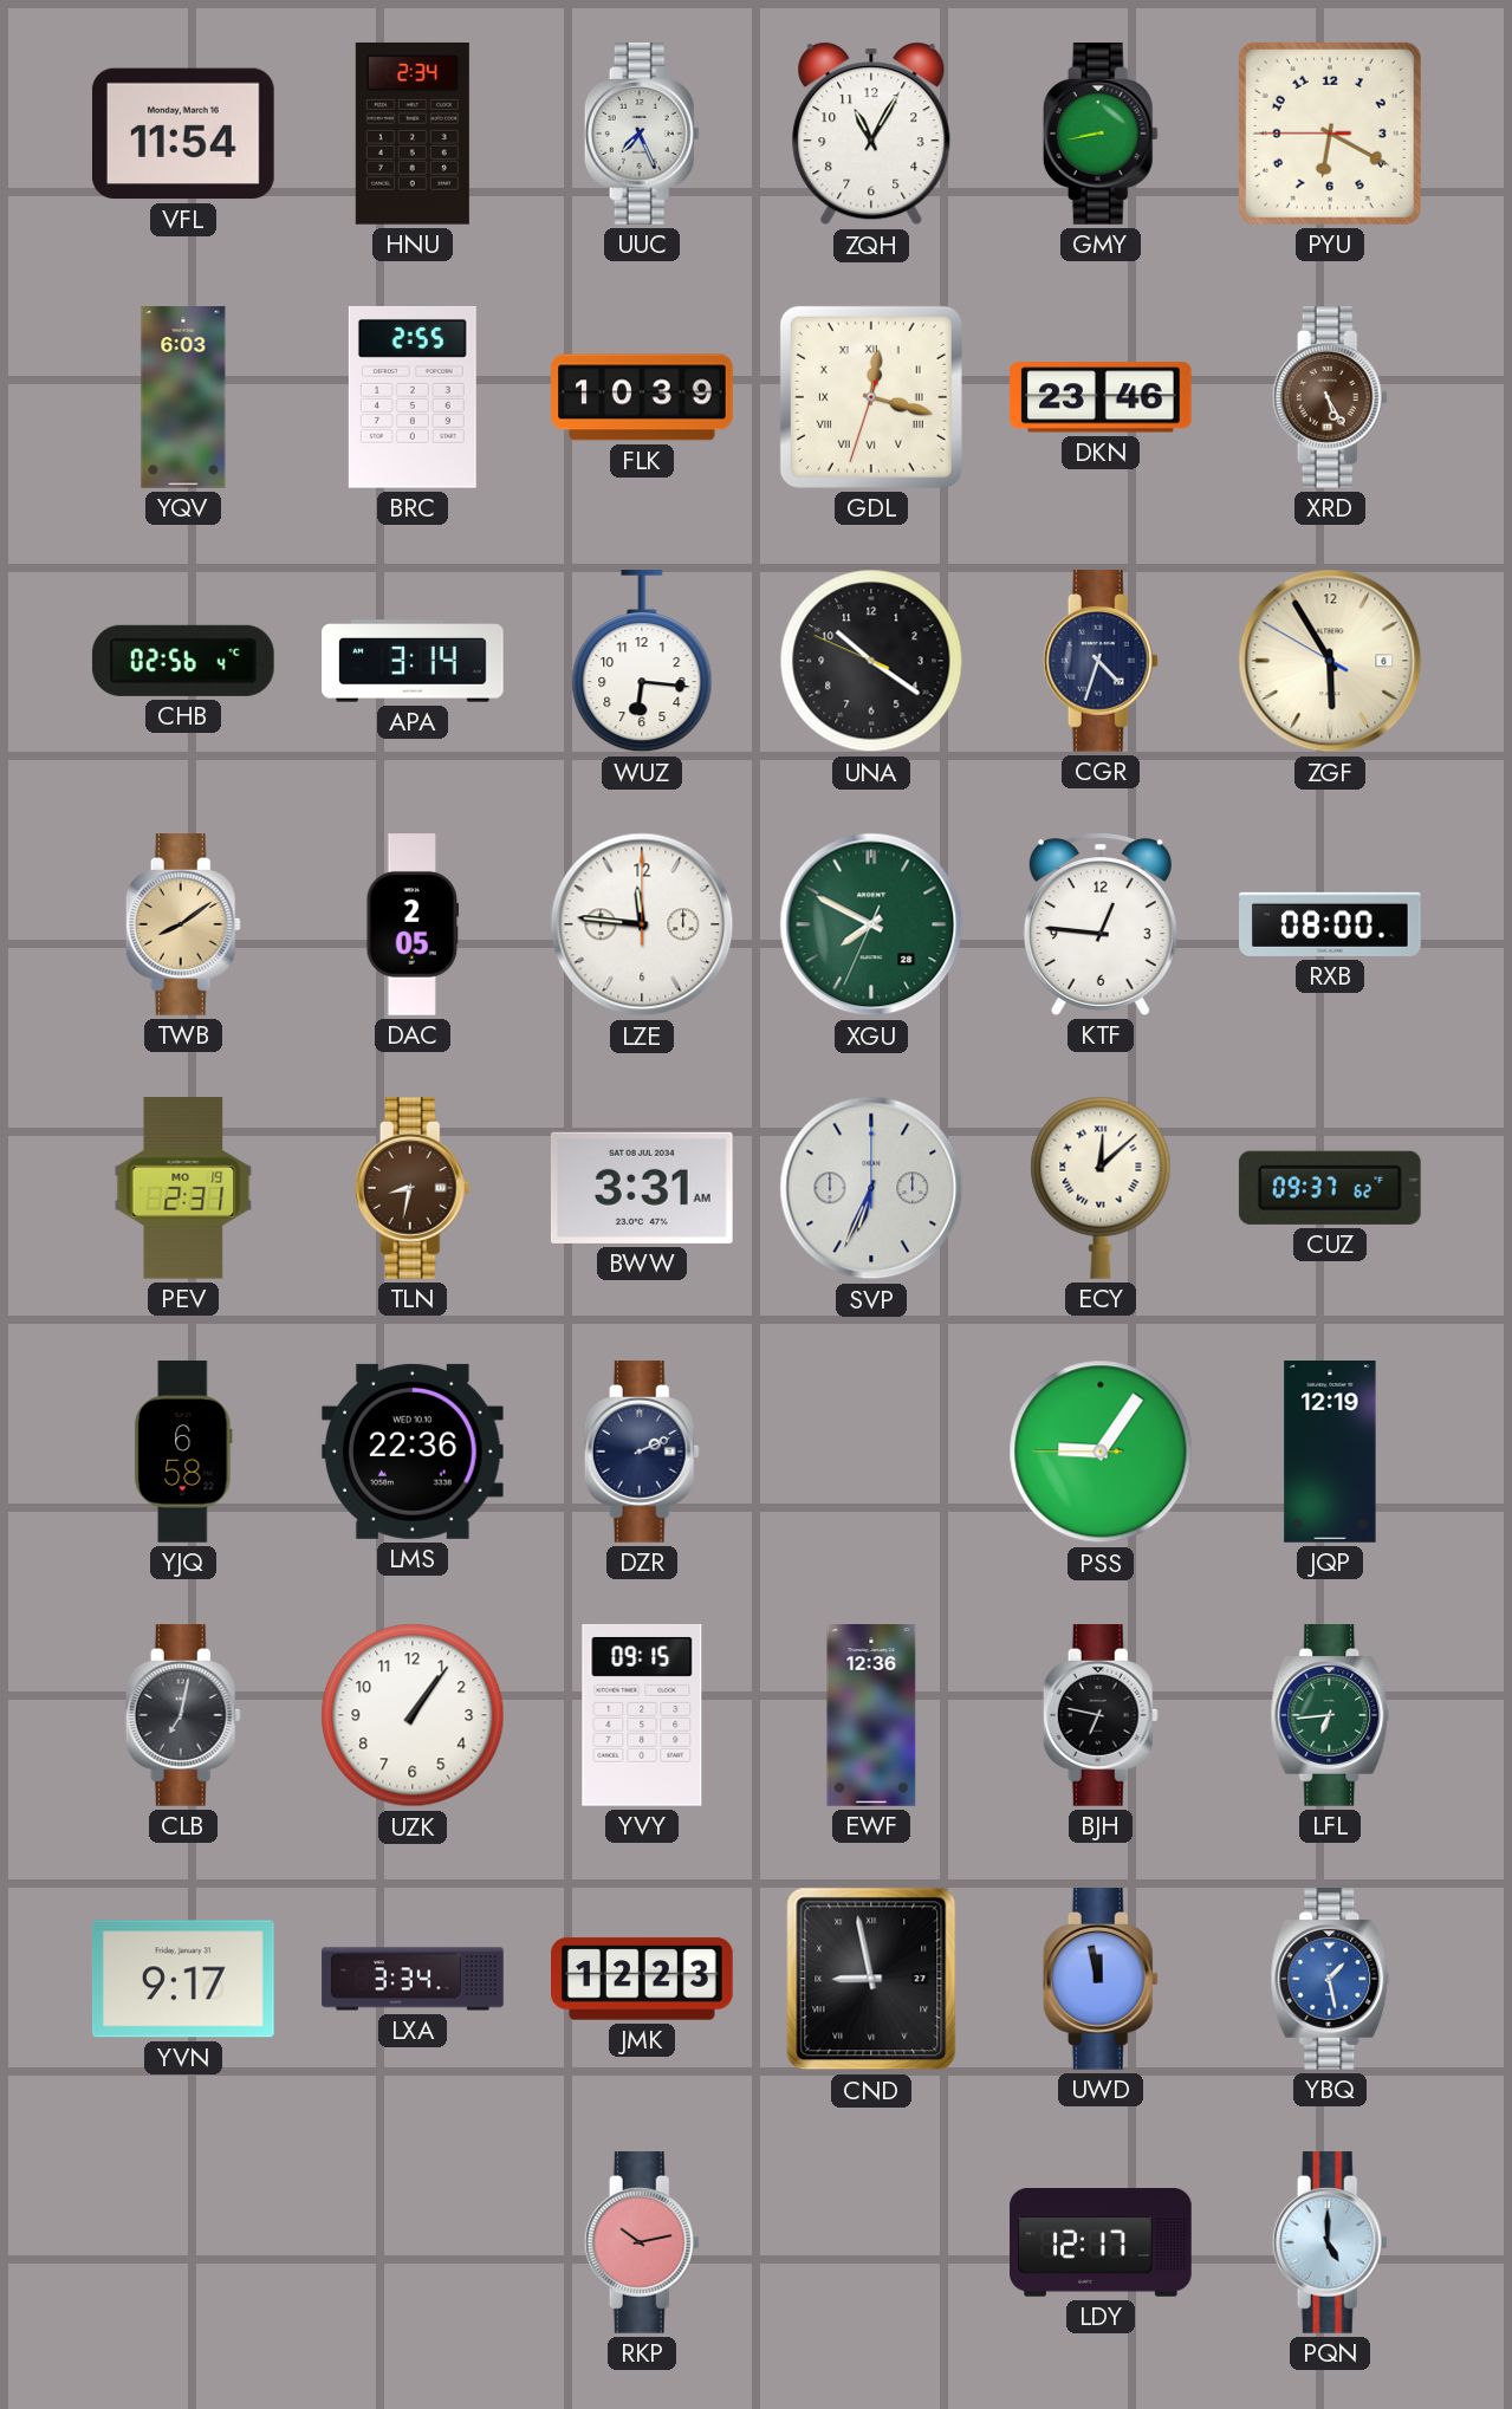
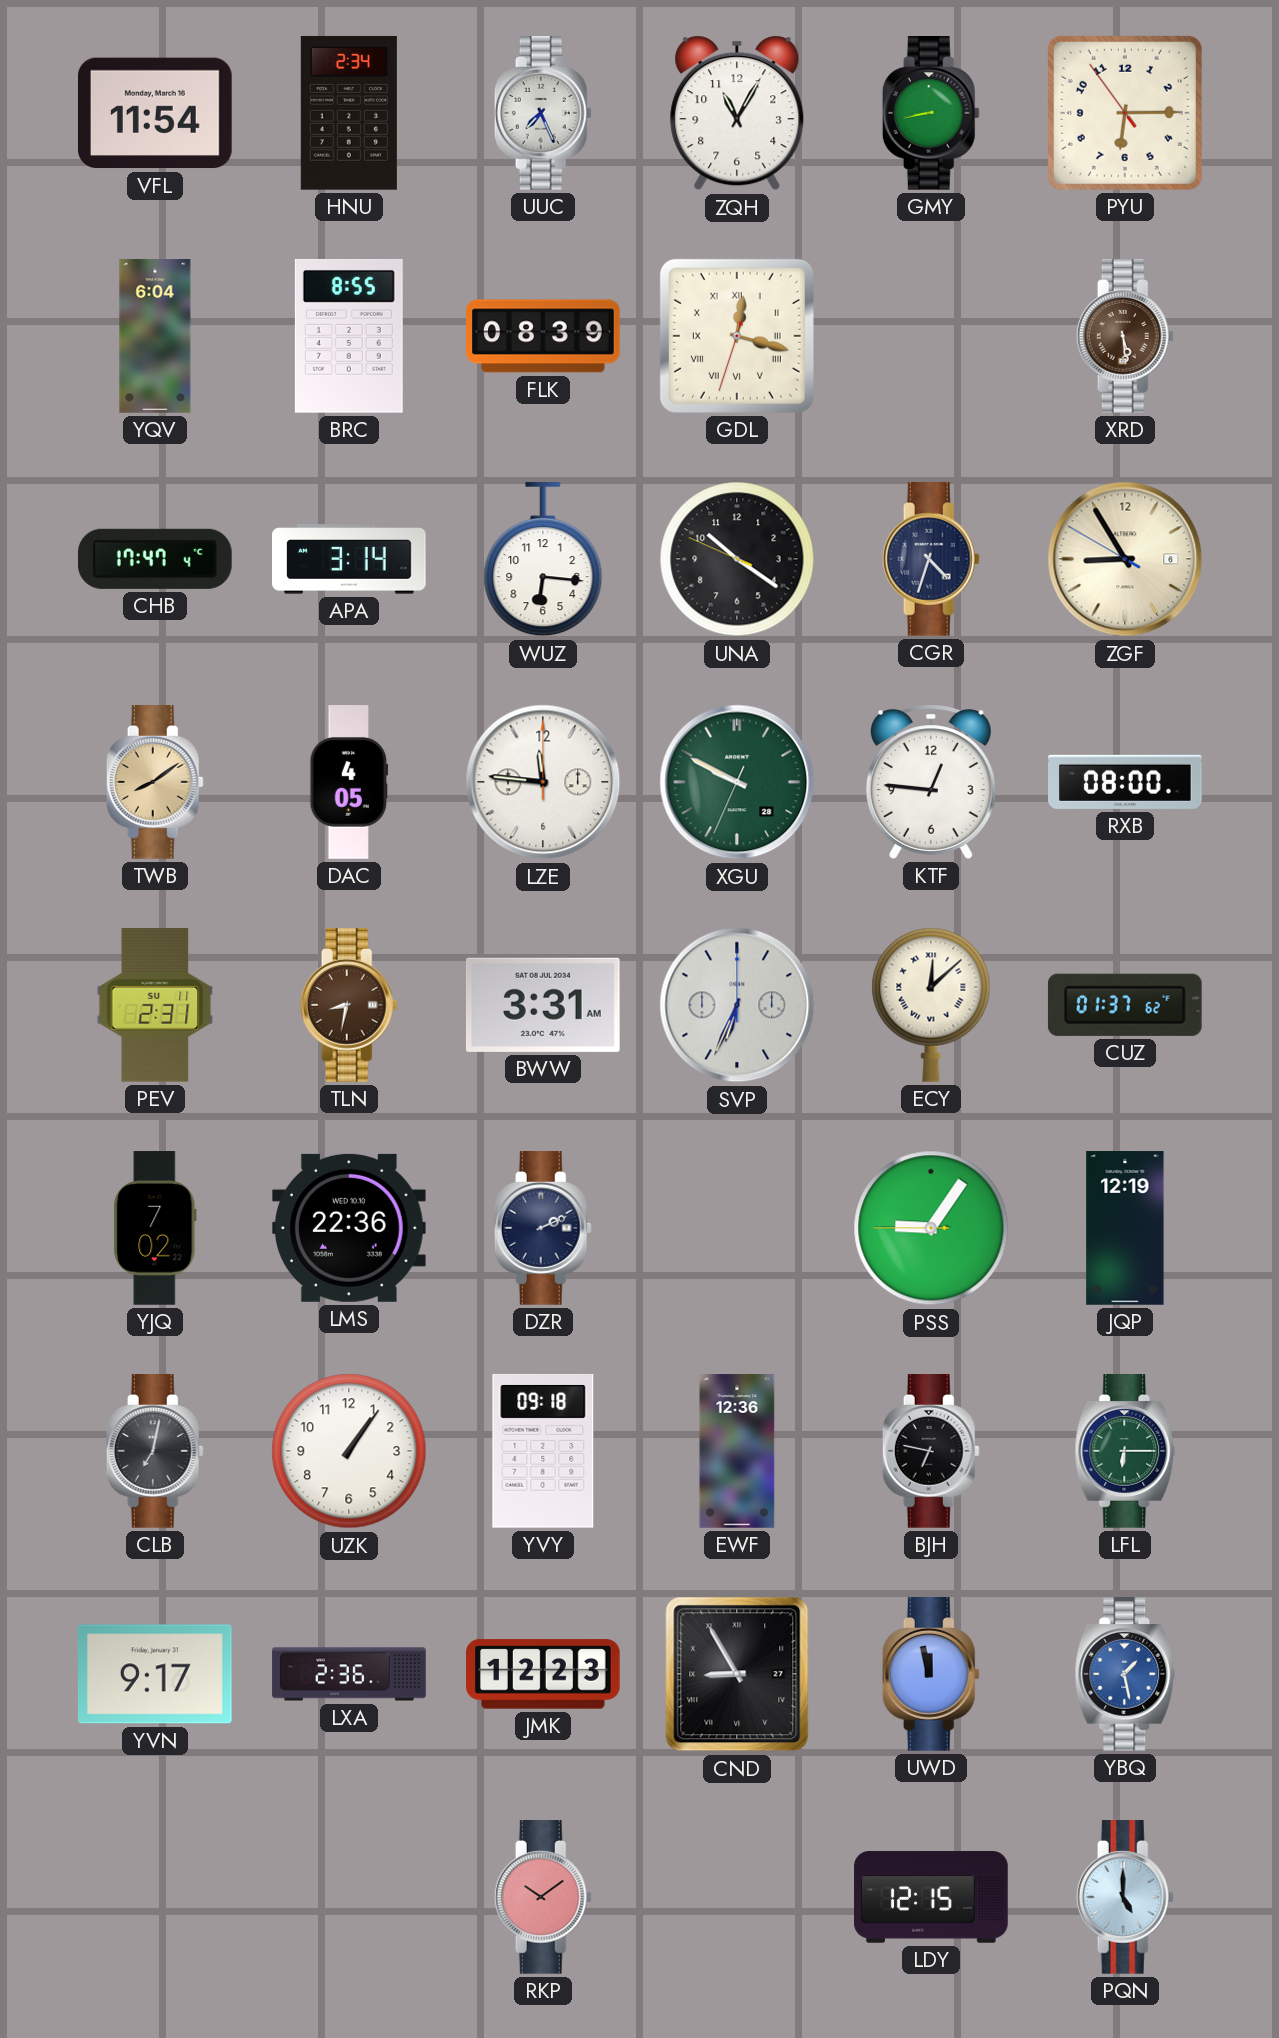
PYU: 6:19 -> 6:14 (1125, 113)
YQV: 6:03 -> 6:04 (155, 336)
BRC: 2:55 -> 8:55 (349, 336)
FLK: 10:39 -> 08:39 (543, 336)
DKN: 23:46 -> none (1102, 397)
XRD: 5:25 -> 5:29 (1125, 337)
CHB: 02:56 -> 17:47 (155, 559)
ZGF: 5:54 -> 8:54 (1125, 559)
DAC: 2:05 -> 4:05 (349, 782)
XGU: 7:49 -> 9:49 (737, 782)
PEV date: MO 19 -> SU 11 (155, 1006)
CUZ: 09:37 -> 01:37 (1125, 1005)
YJQ: 6:58 -> 7:02 (155, 1228)
YVY: 09:15 -> 09:18 (543, 1451)
LFL: 6:44 -> 6:15 (1125, 1452)
LXA: 3:34 -> 2:36 (349, 1674)
CND: 8:58 -> 8:55 (737, 1674)
RKP: 10:13 -> 10:09 (543, 1898)
LDY: 12:17 -> 12:15 (931, 1897)
